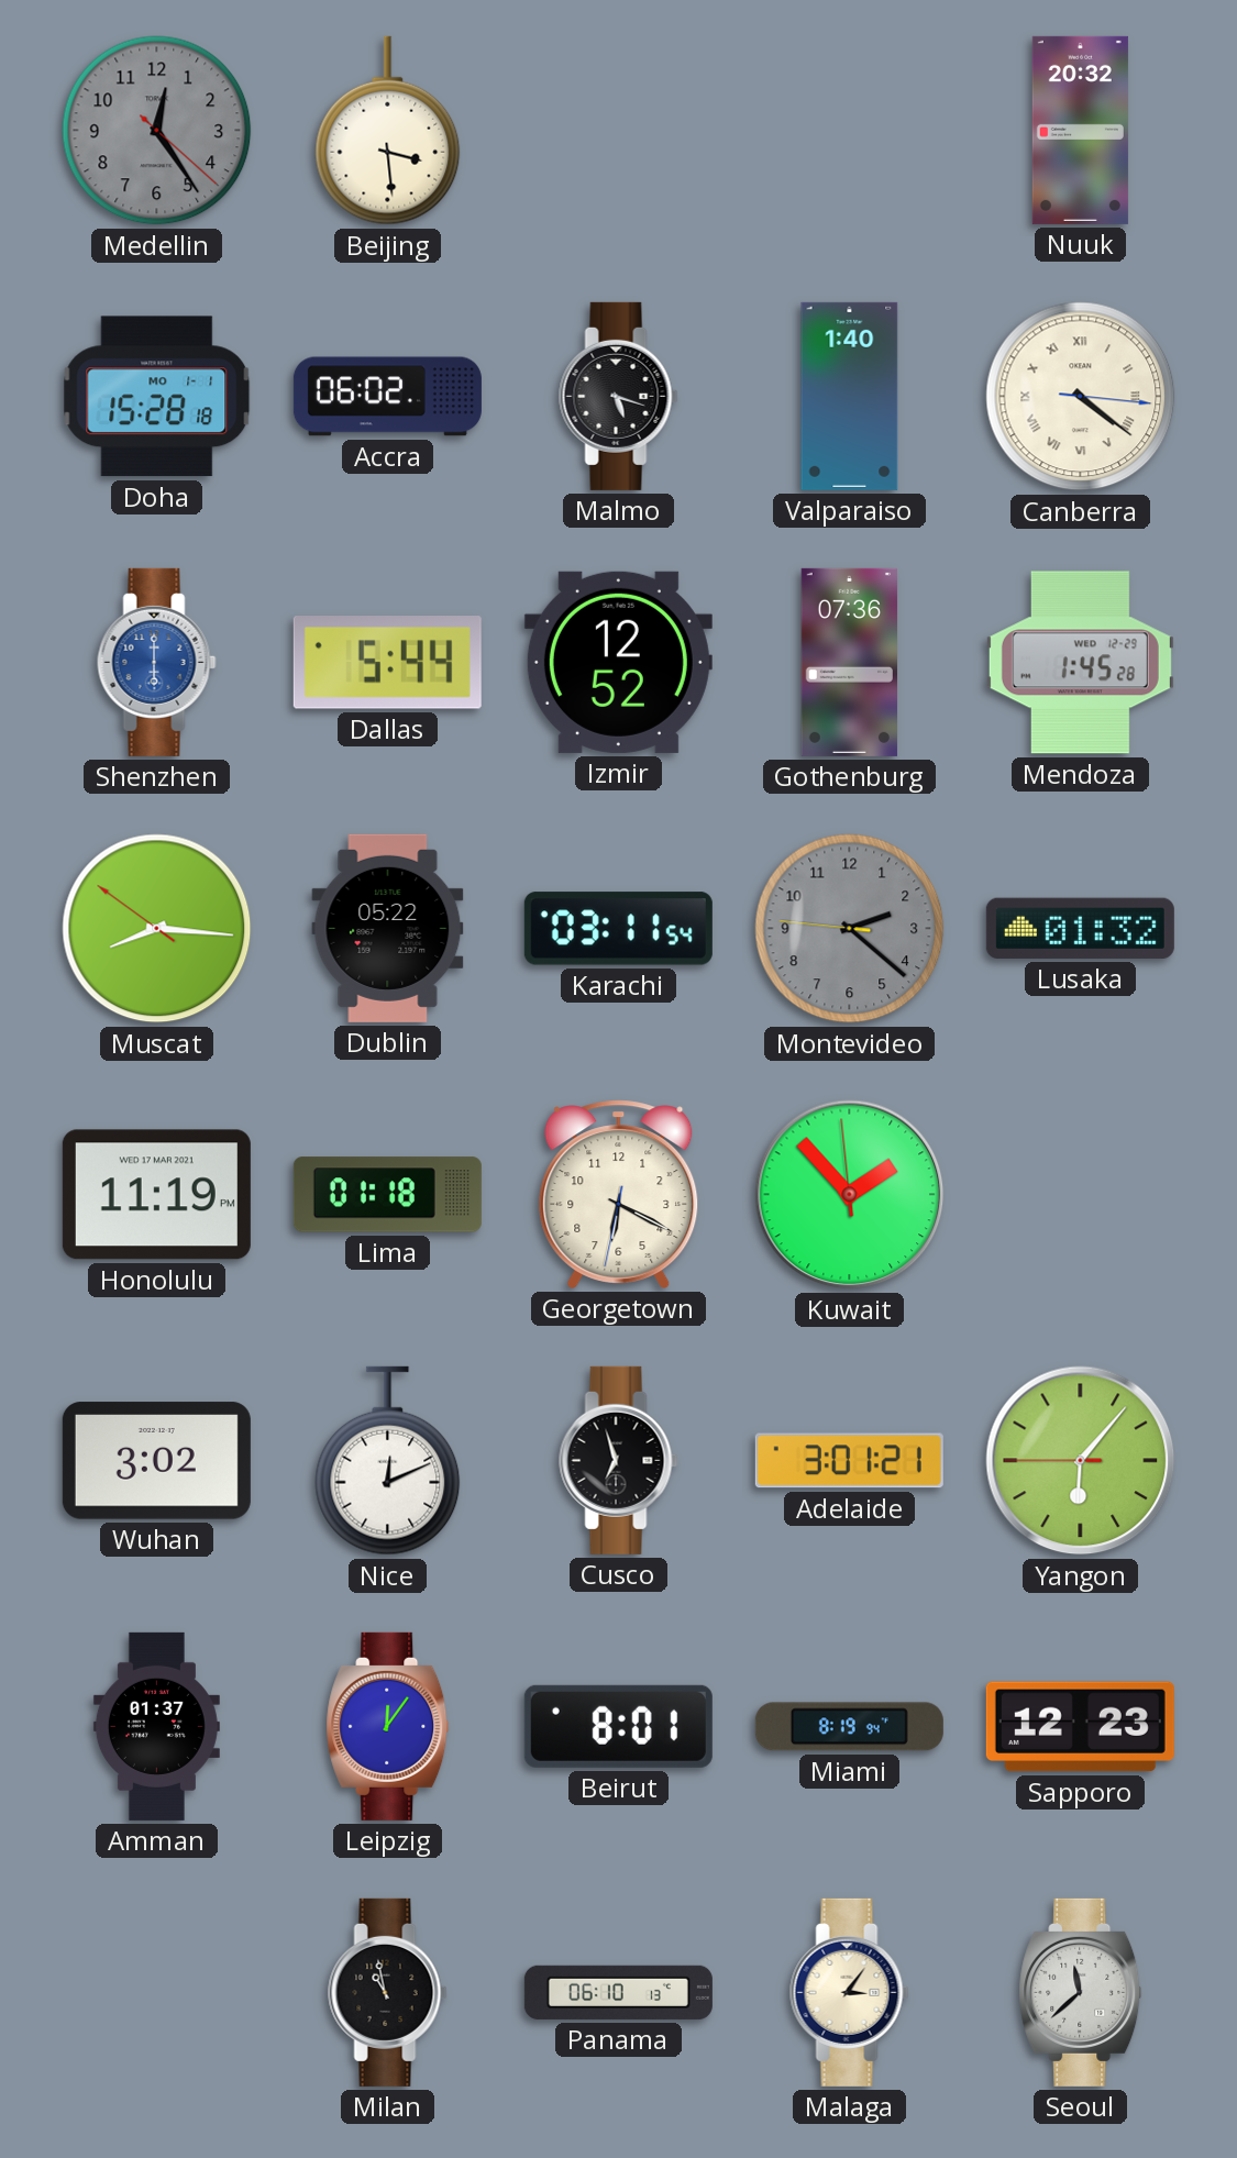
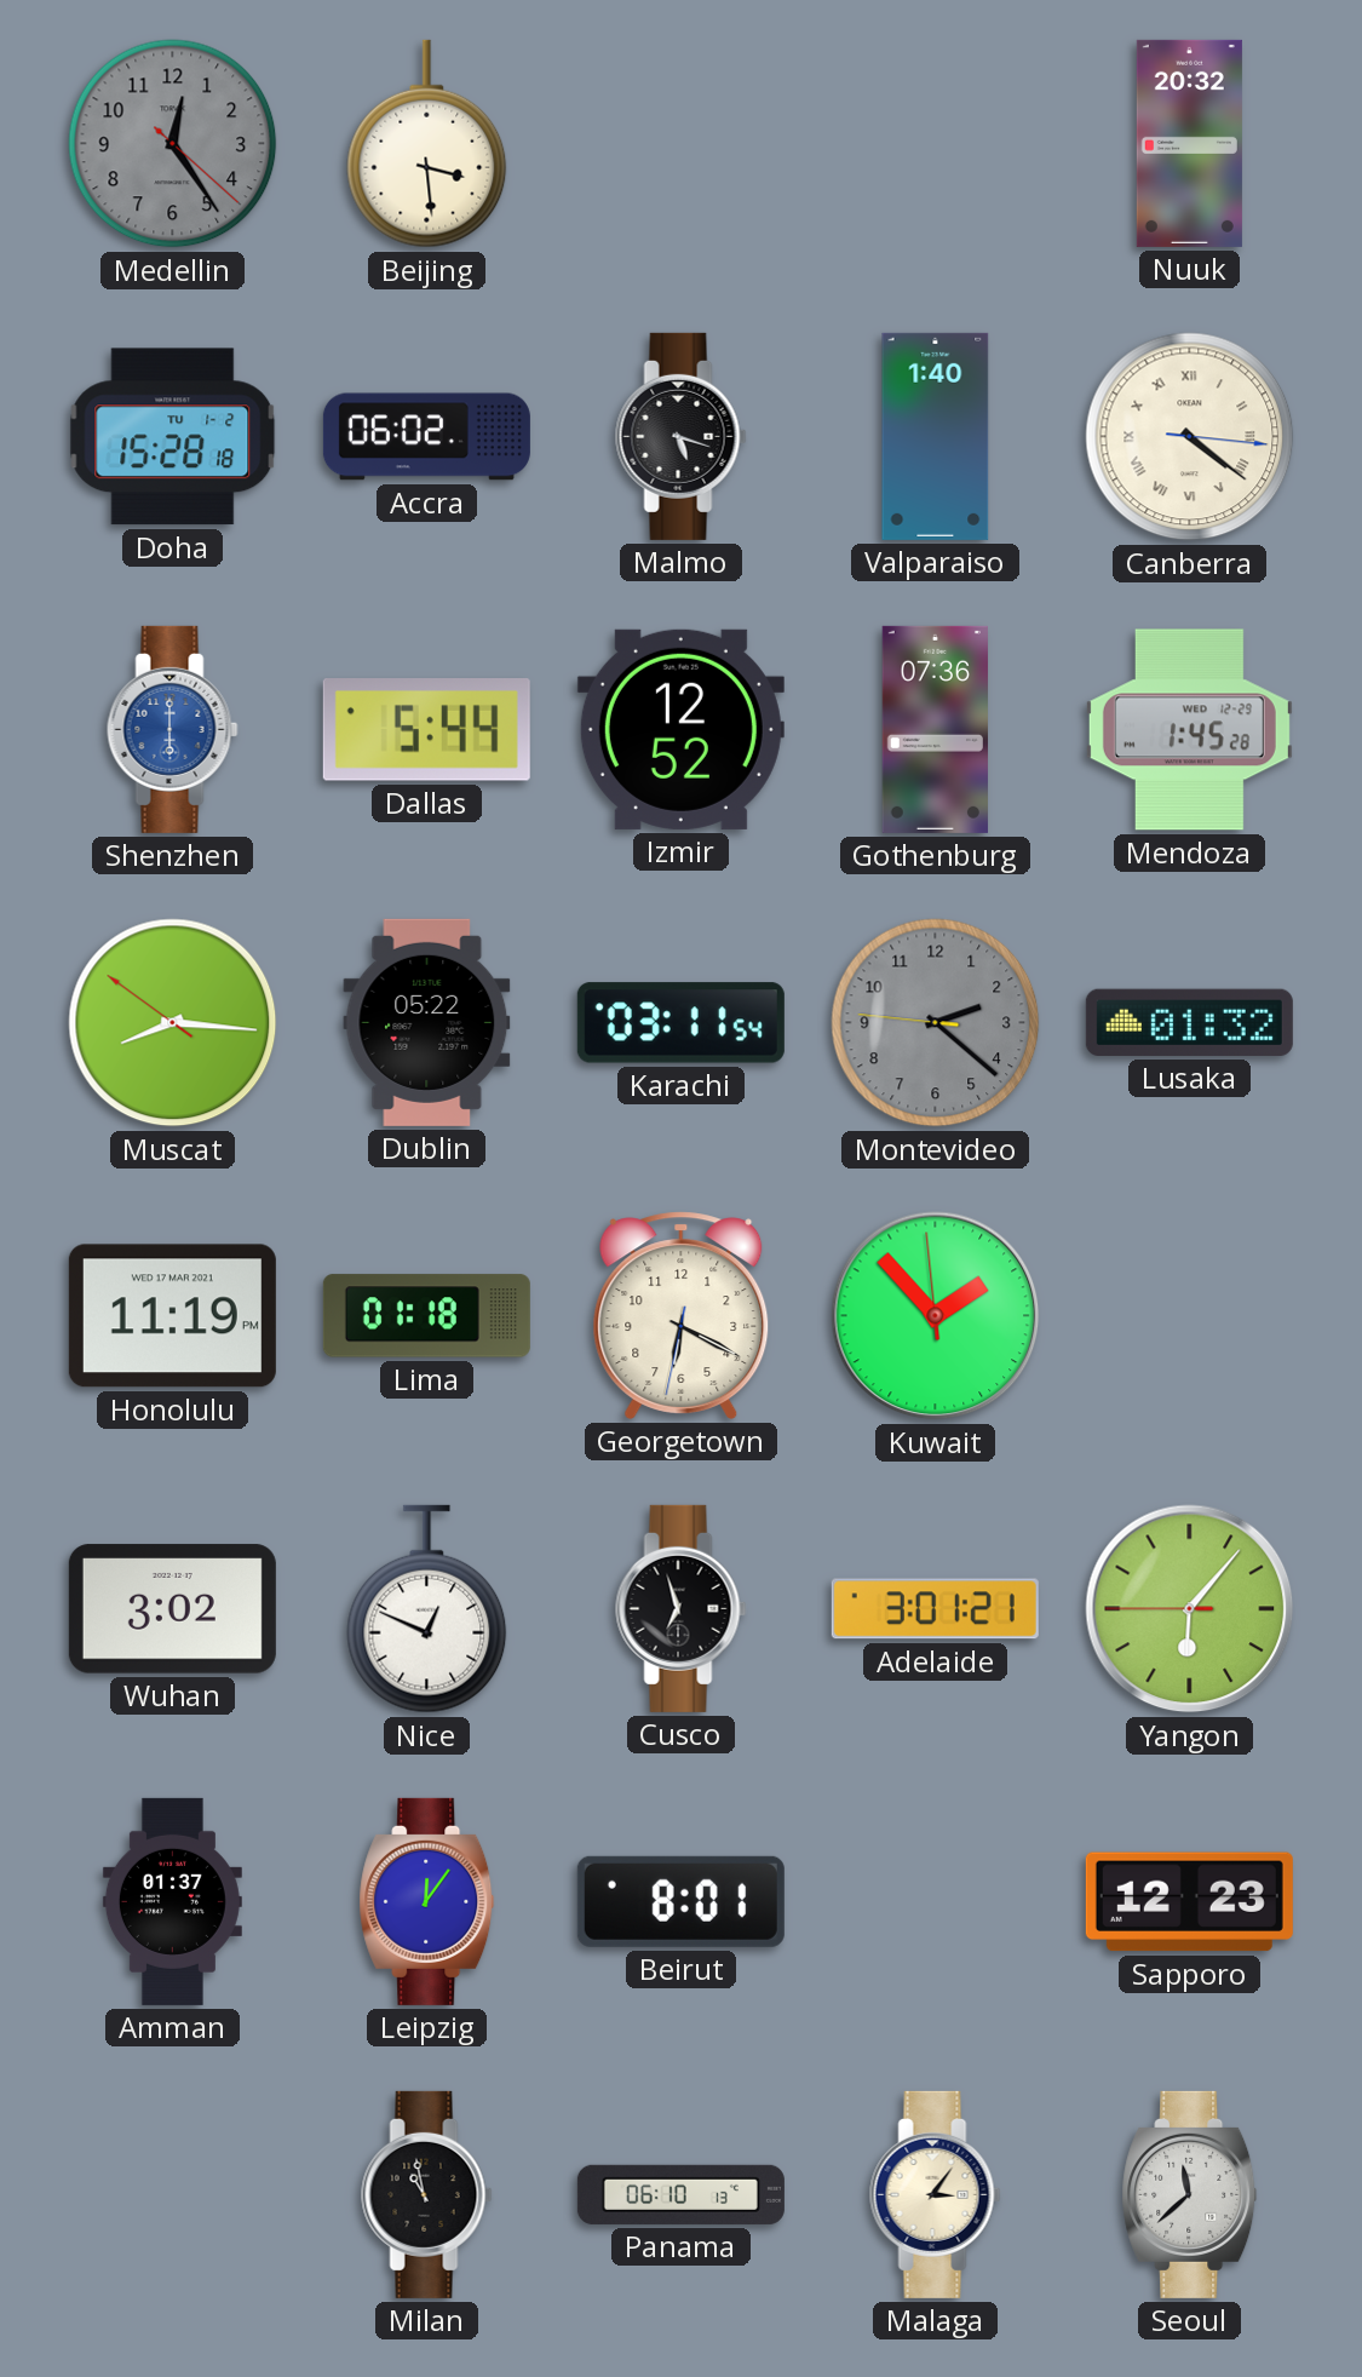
Doha date: MO 1-1 -> TU 1-2 (173, 437)
Nice: 12:11 -> 12:49 (427, 1609)
Miami: 8:19 -> none (849, 1727)
